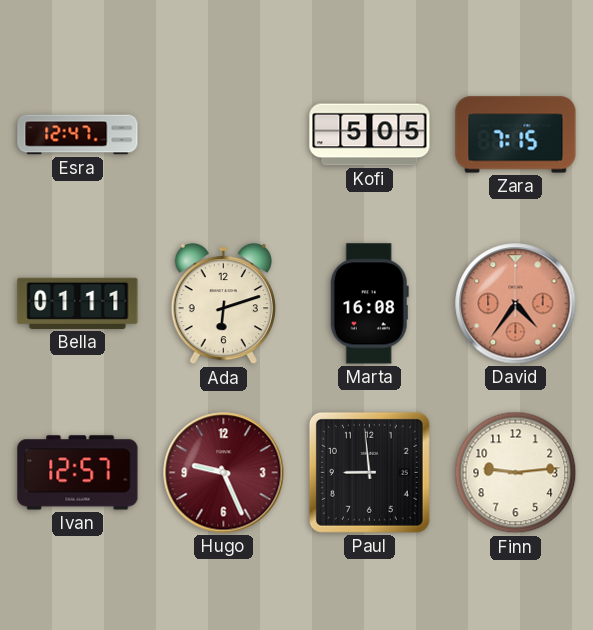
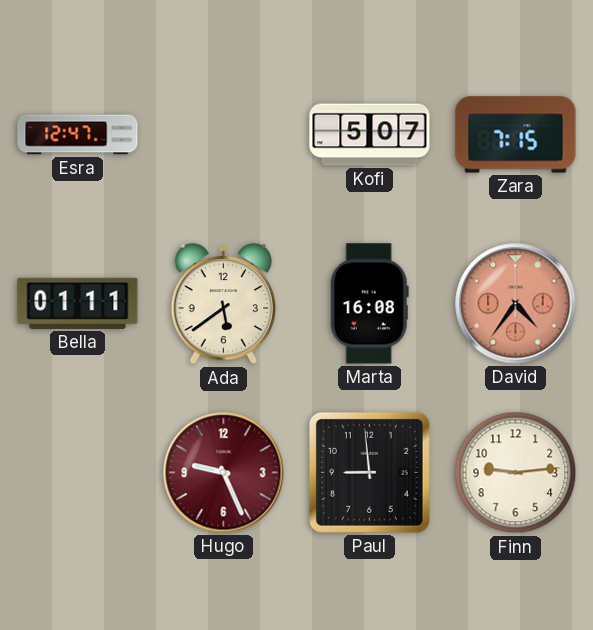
Kofi: 5:05 -> 5:07 (370, 135)
Ada: 6:12 -> 5:39 (223, 304)
Ivan: 12:57 -> none (78, 473)
